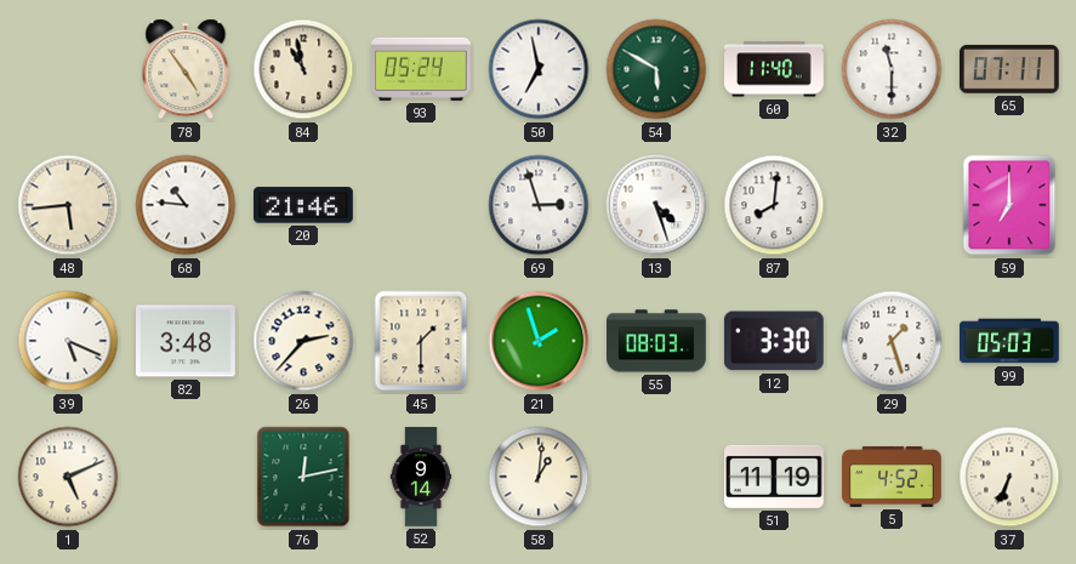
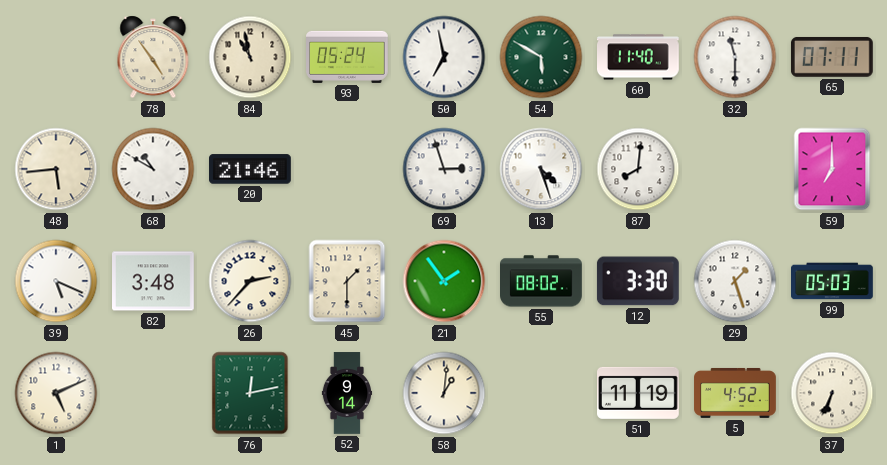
68: 10:46 -> 10:50 (153, 169)
21: 1:57 -> 1:54 (444, 281)
55: 08:03 -> 08:02 (542, 281)
